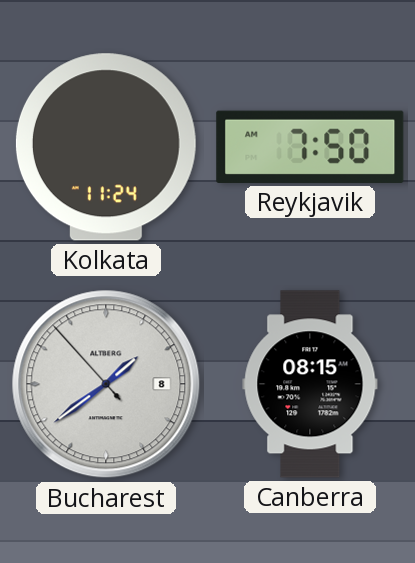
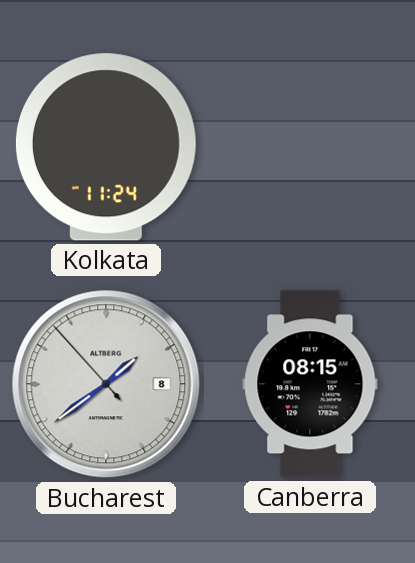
Reykjavik: 7:50 -> none (310, 147)
